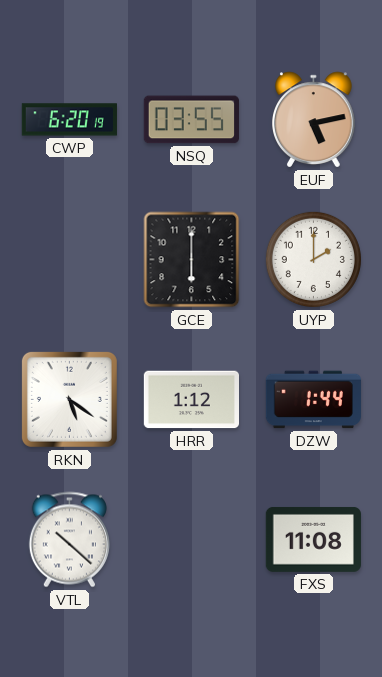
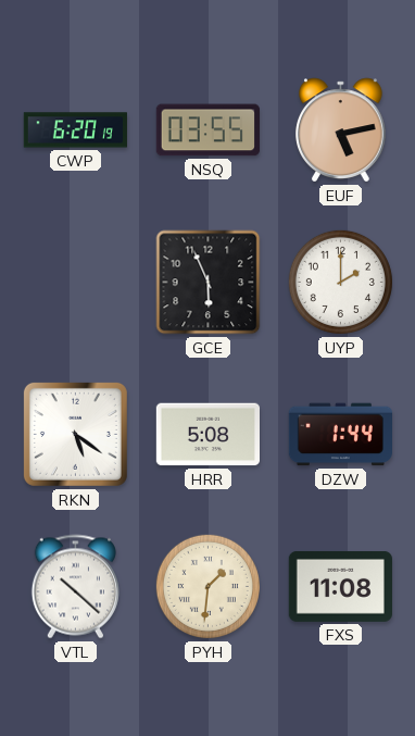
GCE: 6:00 -> 5:56 (209, 283)
HRR: 1:12 -> 5:08 (207, 435)
PYH: none -> 1:31 (207, 586)
